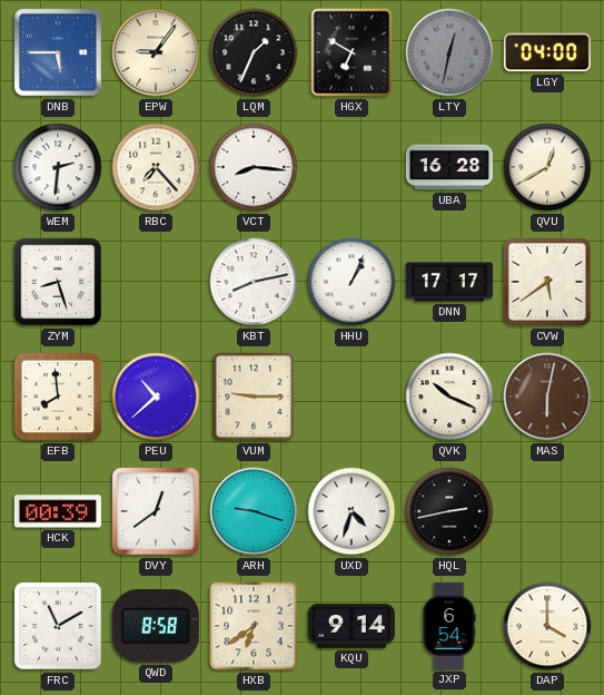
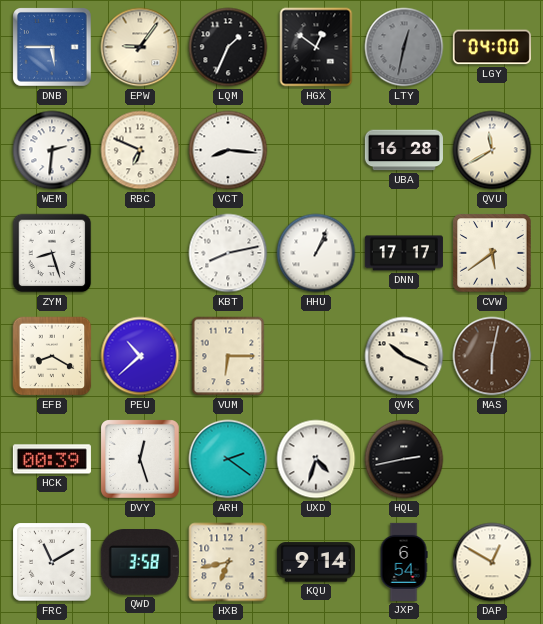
HGX: 6:50 -> 12:51 (316, 47)
RBC: 7:23 -> 6:49 (140, 150)
QVU: 12:40 -> 11:40 (492, 150)
EFB: 7:59 -> 8:20 (52, 356)
VUM: 9:15 -> 6:15 (228, 356)
DVY: 12:39 -> 12:27 (141, 460)
ARH: 9:18 -> 2:21 (228, 459)
QWD: 8:58 -> 3:58 (140, 563)
HXB: 6:39 -> 6:43 (228, 562)
DAP: 4:00 -> 12:50 (492, 562)
